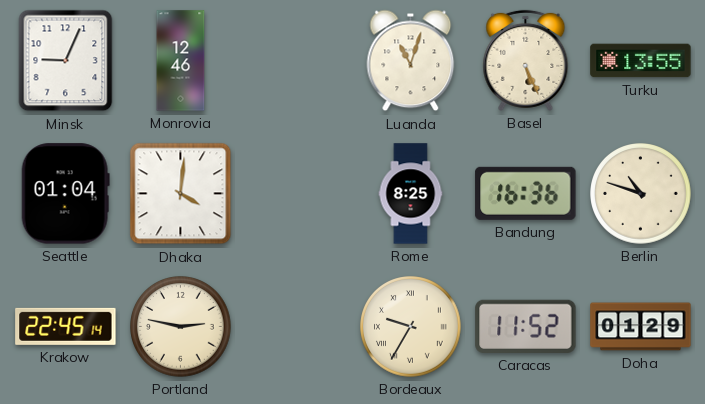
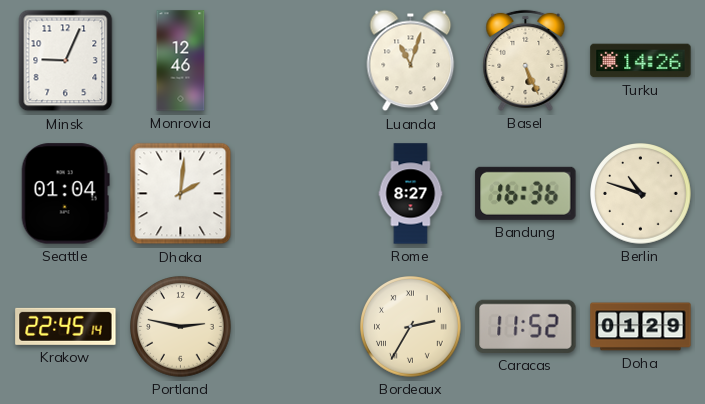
Turku: 13:55 -> 14:26 (641, 61)
Dhaka: 4:01 -> 2:01 (181, 194)
Rome: 8:25 -> 8:27 (411, 194)
Bordeaux: 9:35 -> 2:35 (411, 327)
